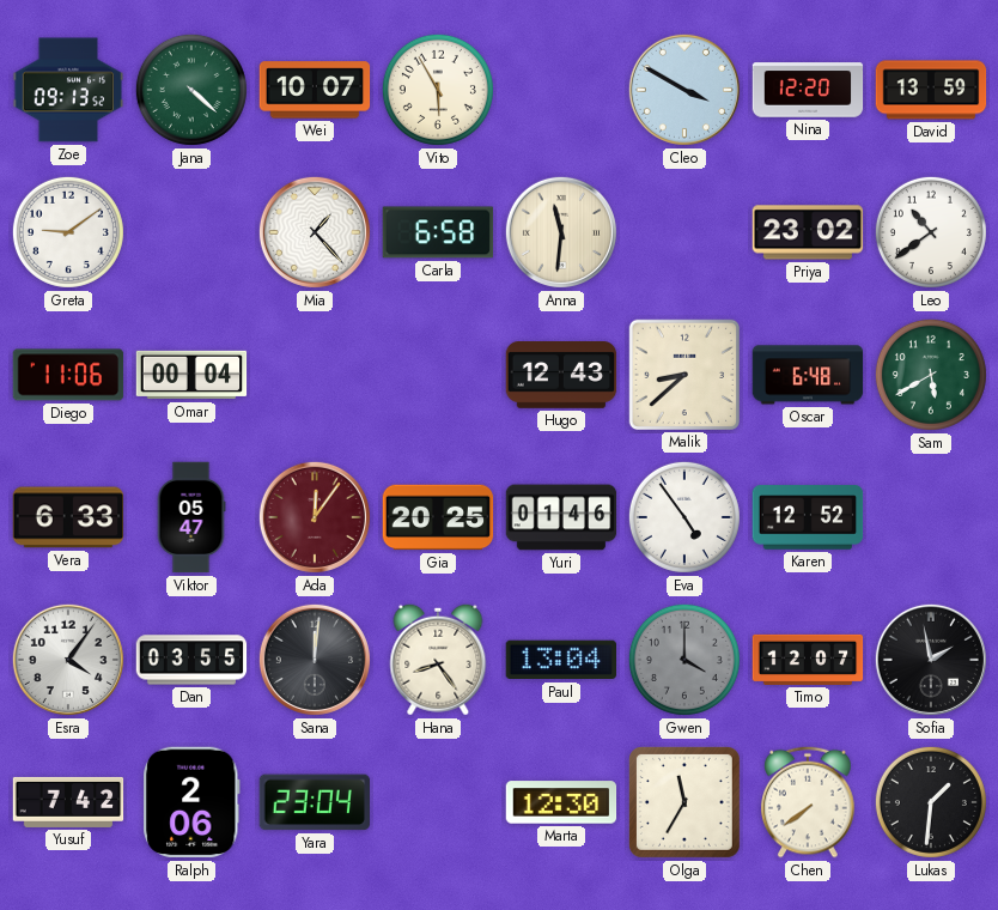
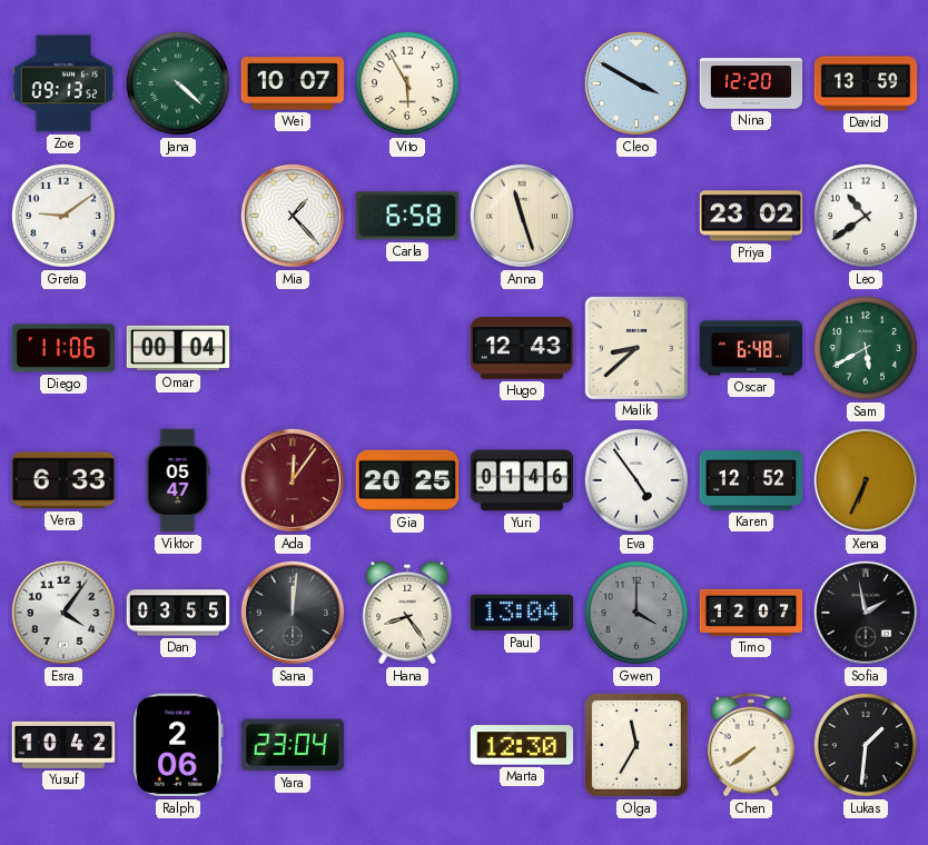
Anna: 11:31 -> 11:27 (522, 216)
Xena: none -> 6:34 (866, 480)
Yusuf: 7:42 -> 10:42 (63, 745)
